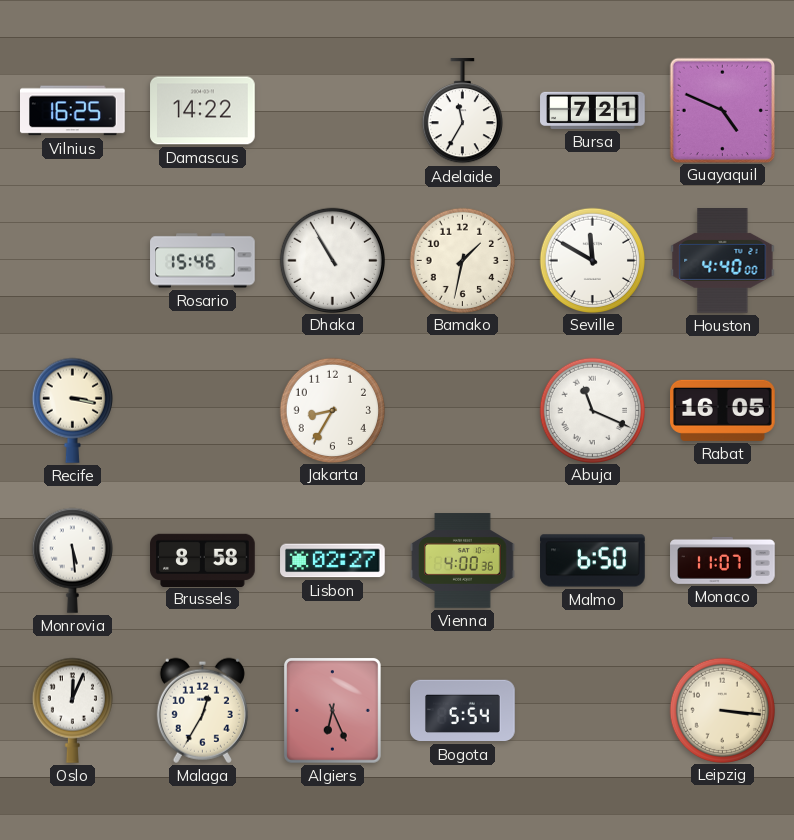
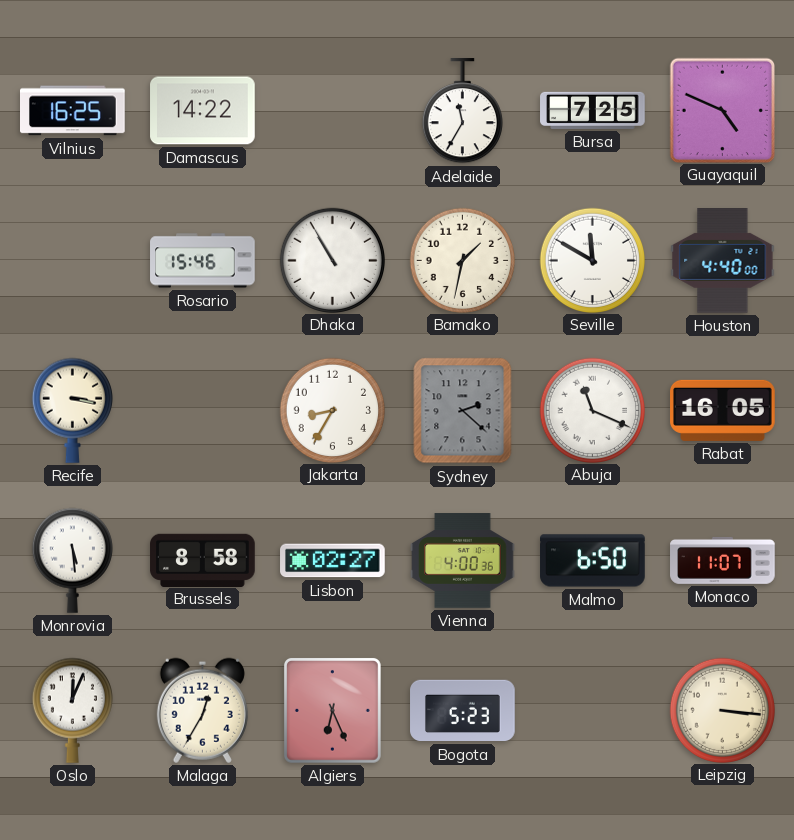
Bursa: 7:21 -> 7:25 (593, 110)
Sydney: none -> 2:22 (463, 411)
Bogota: 5:54 -> 5:23 (463, 711)
